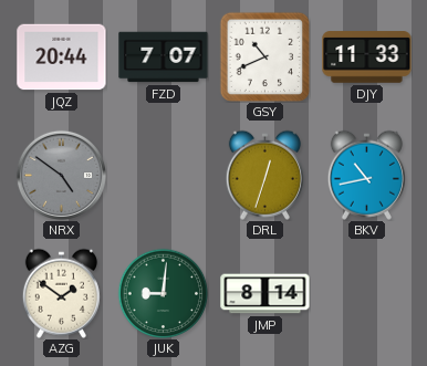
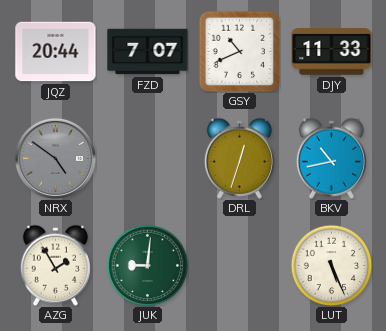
AZG: 1:51 -> 1:55 (55, 265)
JMP: 8:14 -> none (265, 294)
LUT: none -> 5:26 (331, 265)
